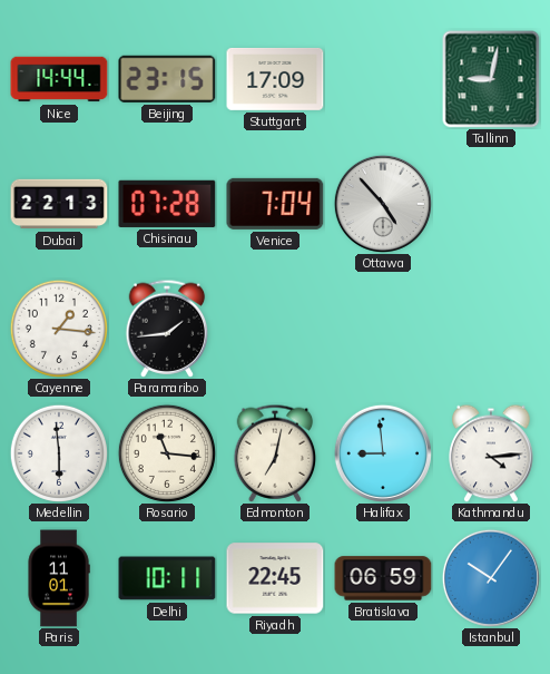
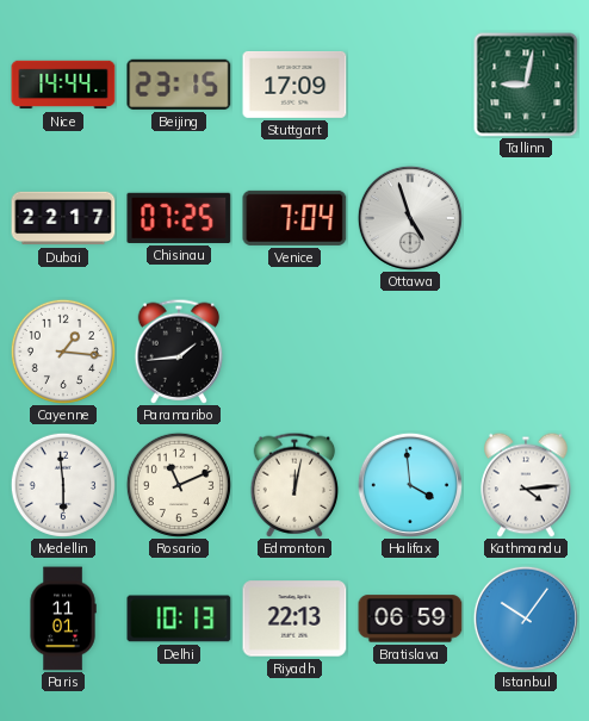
Dubai: 22:13 -> 22:17 (63, 218)
Chisinau: 07:28 -> 07:25 (179, 218)
Ottawa: 4:53 -> 4:57 (410, 218)
Rosario: 11:16 -> 11:11 (179, 485)
Edmonton: 7:02 -> 12:02 (294, 485)
Halifax: 8:59 -> 3:59 (410, 485)
Delhi: 10:11 -> 10:13 (179, 619)
Riyadh: 22:45 -> 22:13 (294, 619)
